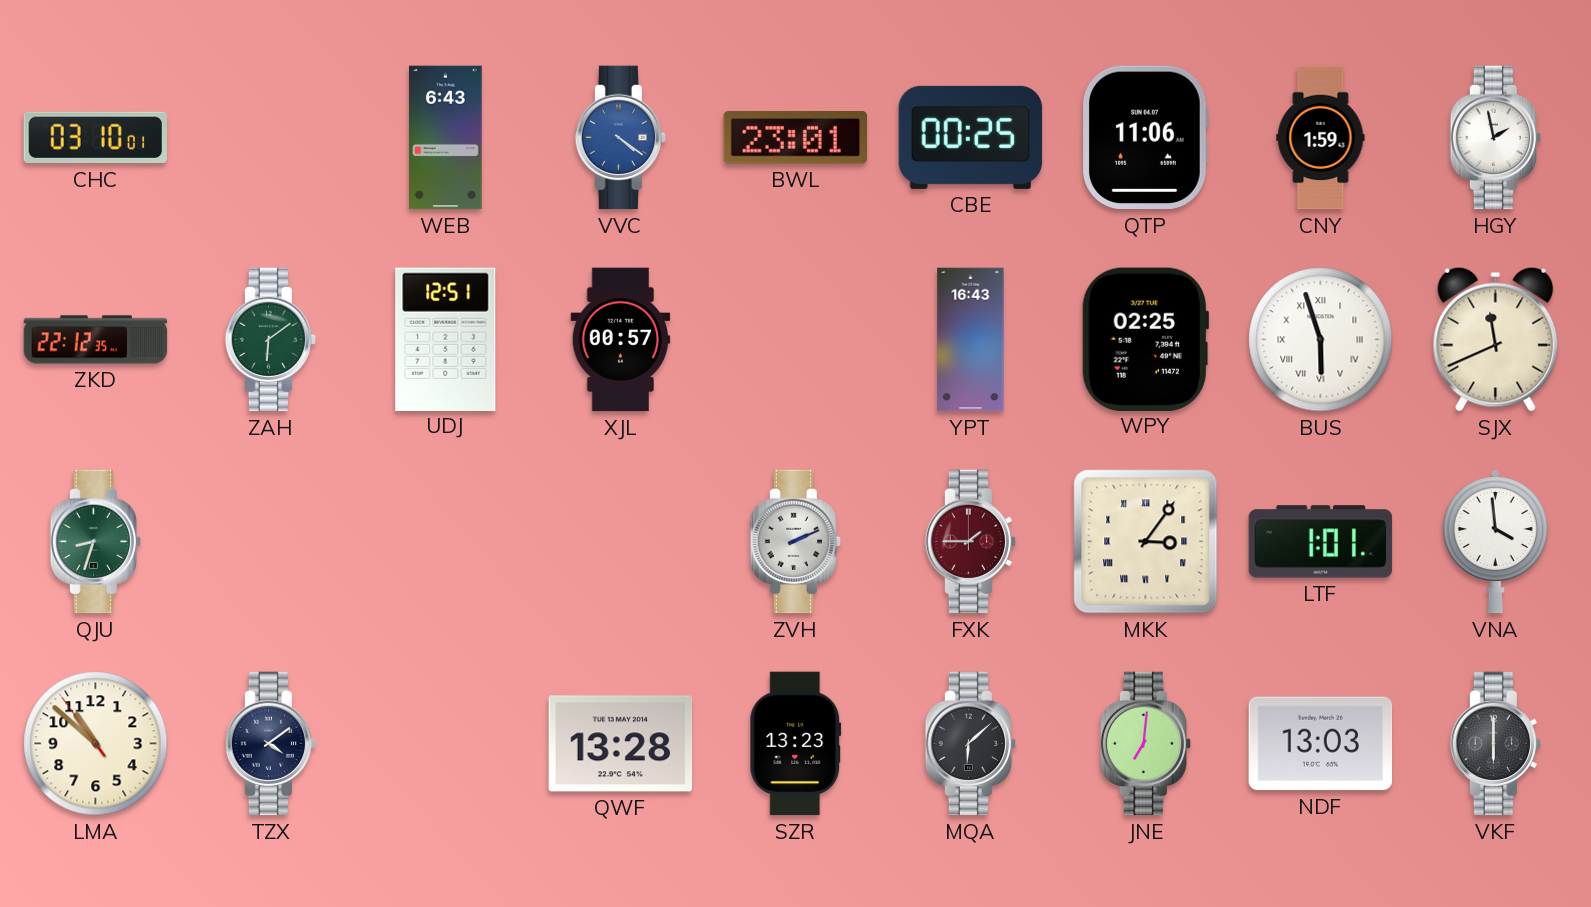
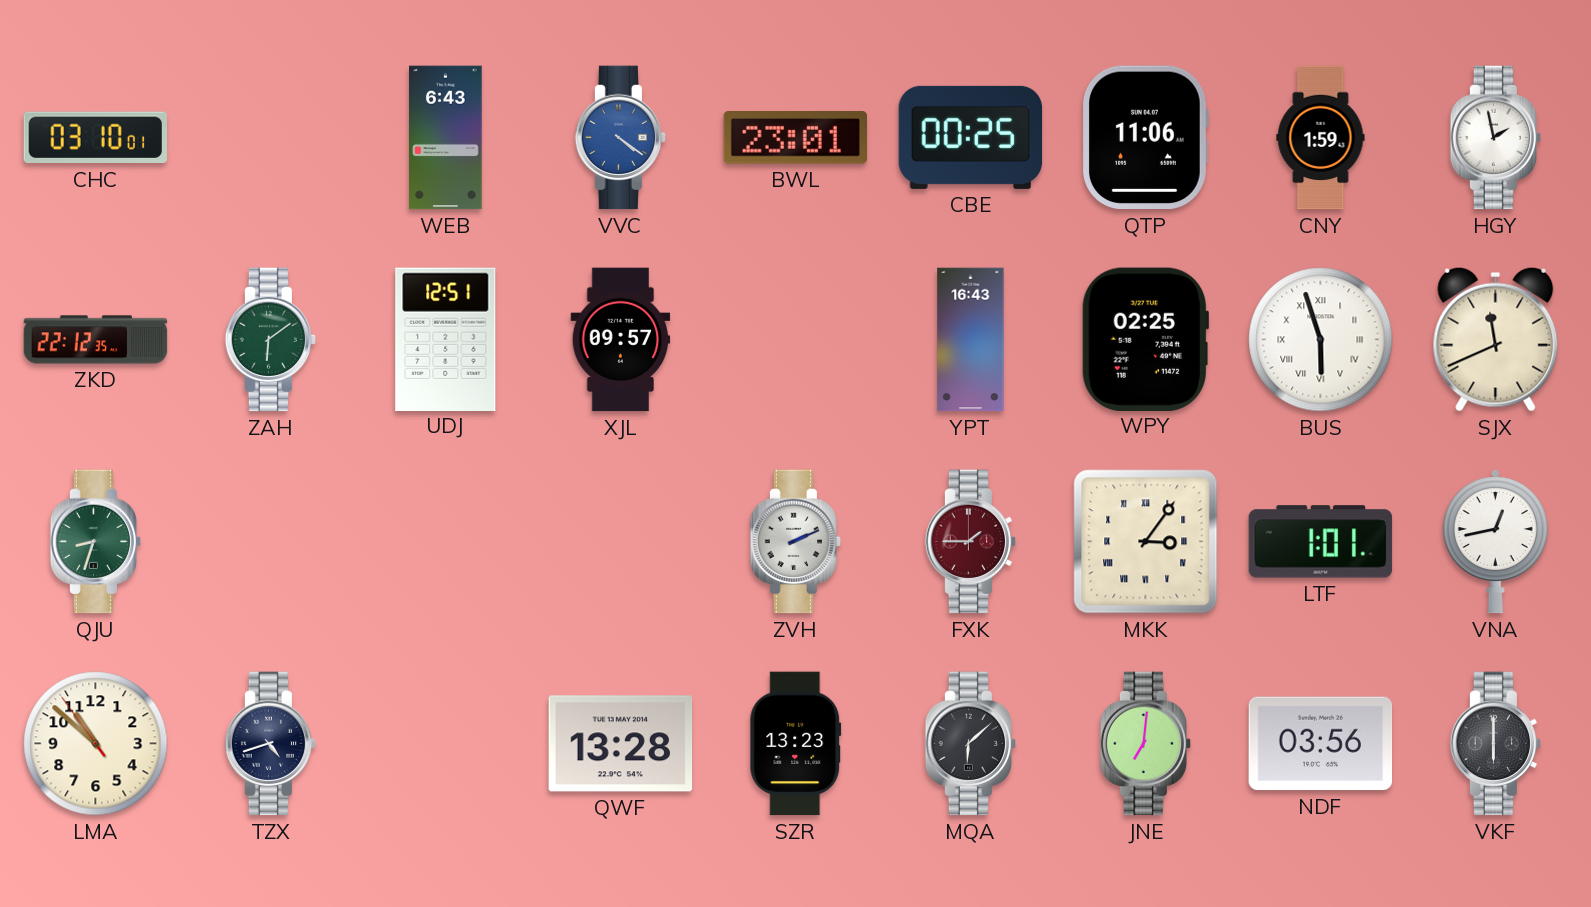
XJL: 00:57 -> 09:57 (621, 340)
VNA: 3:59 -> 12:43 (1495, 541)
TZX: 4:09 -> 4:42 (271, 744)
NDF: 13:03 -> 03:56 (1321, 744)
